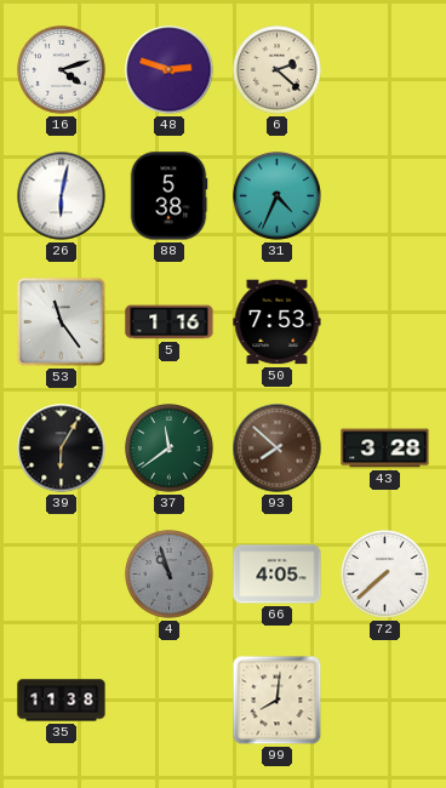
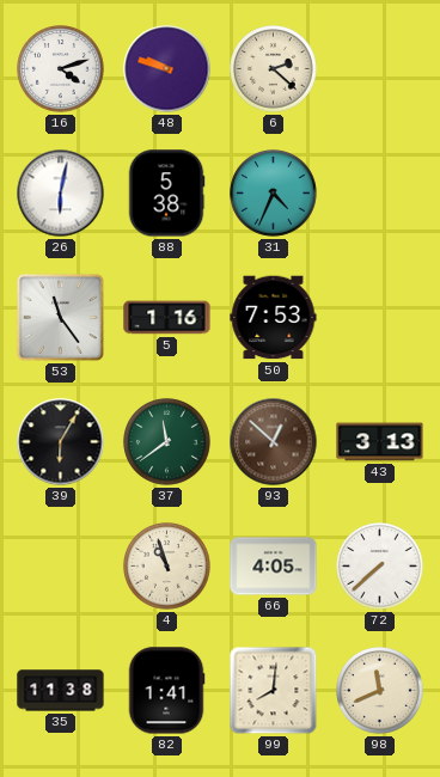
48: 2:48 -> 9:48 (167, 69)
93: 7:52 -> 12:52 (274, 442)
43: 3:28 -> 3:13 (380, 442)
4 dial: grey -> cream (167, 567)
82: none -> 1:41 (166, 691)
98: none -> 11:41 (380, 691)
